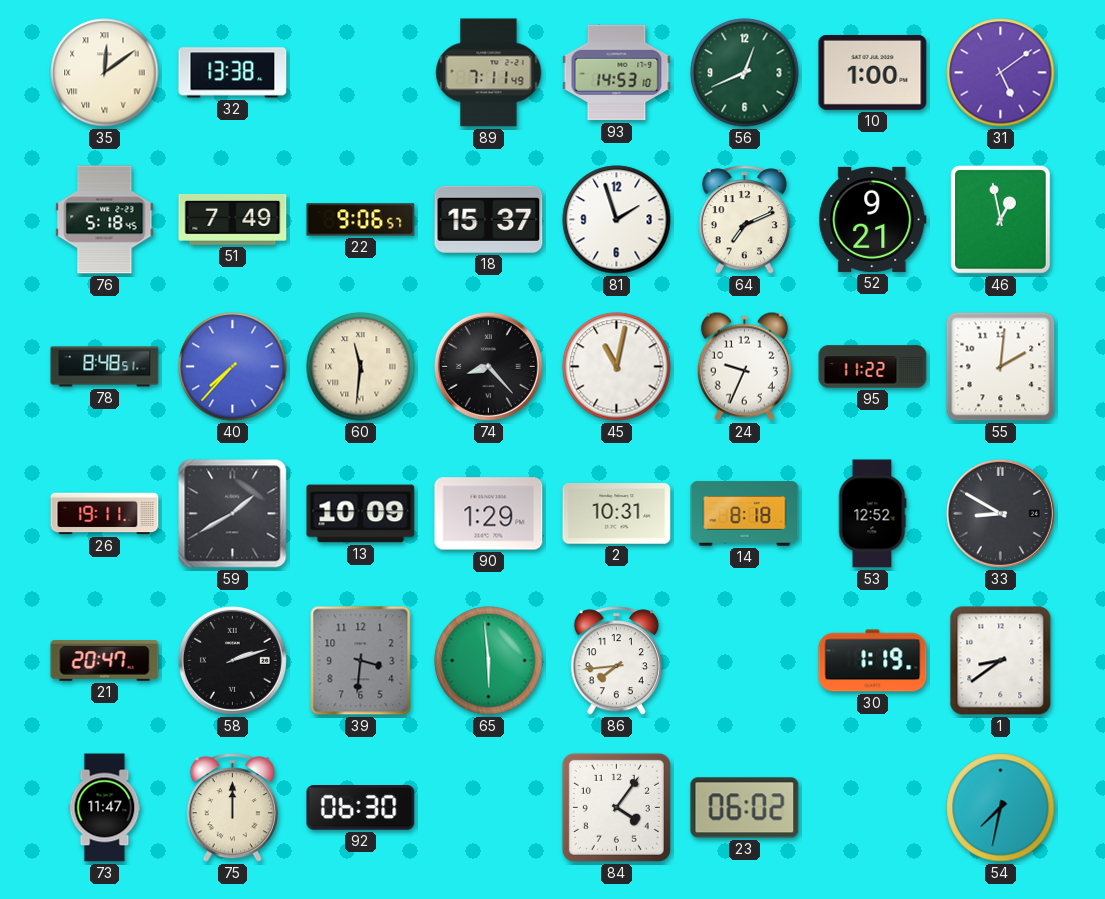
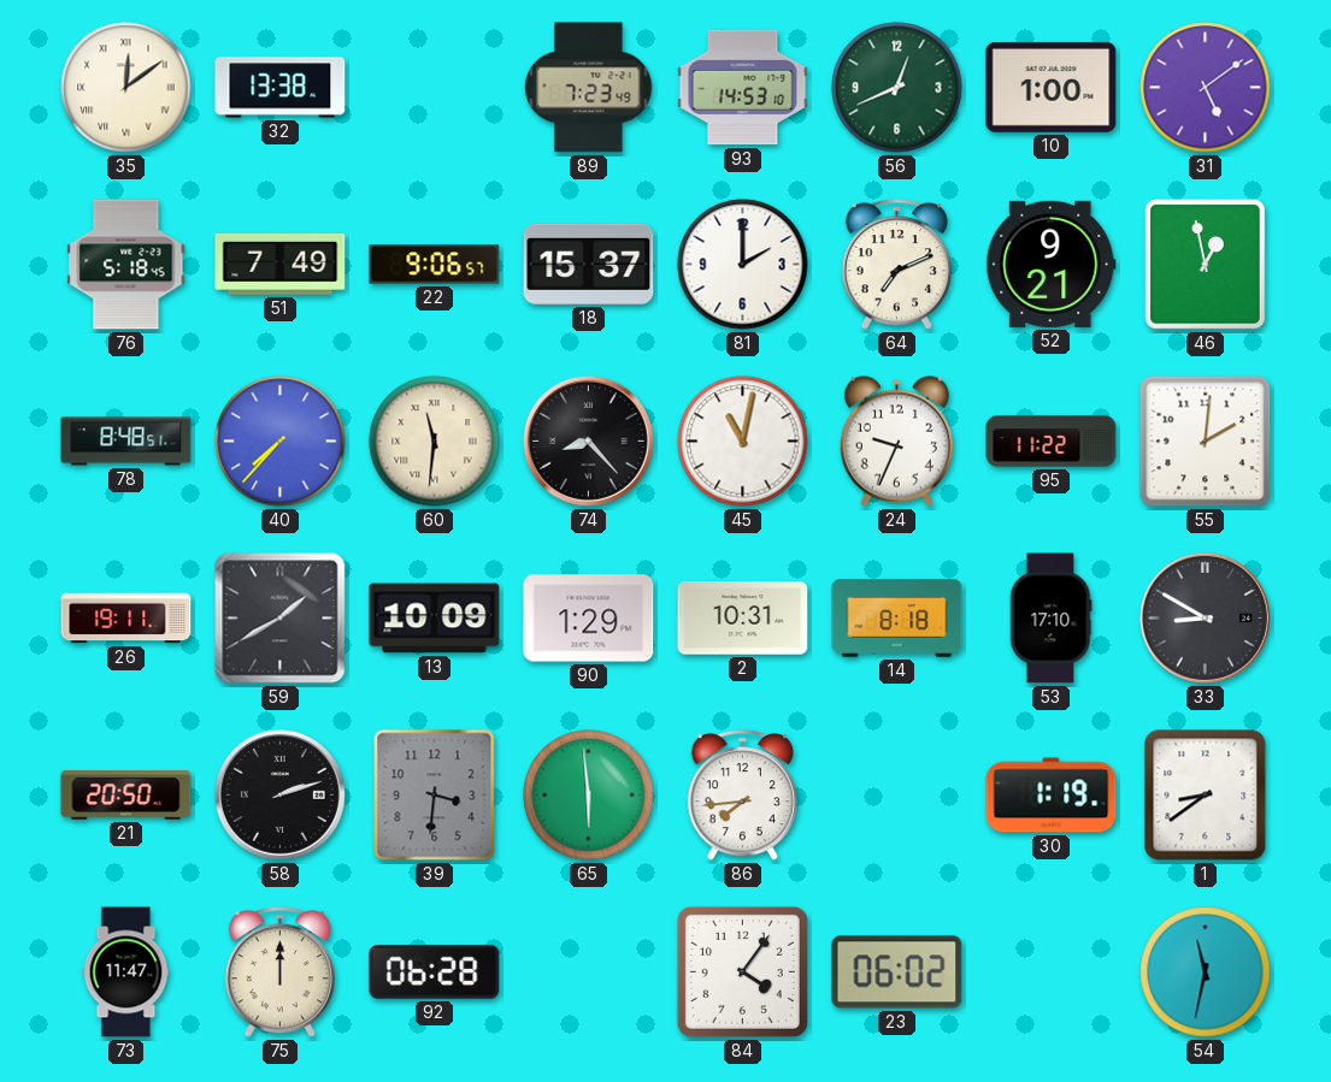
89: 7:11 -> 7:23 (589, 88)
81: 1:57 -> 2:00 (743, 265)
53: 12:52 -> 17:10 (1050, 619)
21: 20:47 -> 20:50 (126, 796)
92: 06:30 -> 06:28 (435, 972)
54: 7:32 -> 11:32 (1206, 972)
